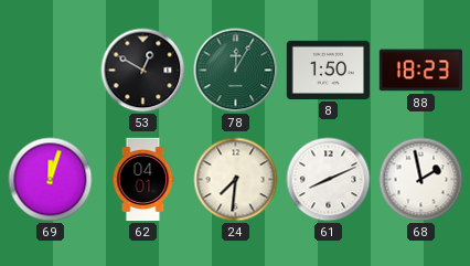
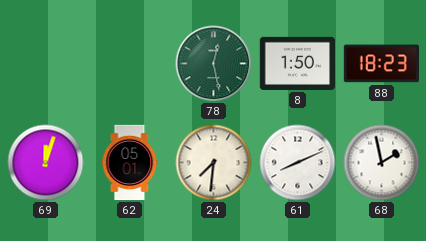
53: 12:50 -> none (143, 71)
78: 12:05 -> 12:28 (214, 64)
62: 04:01 -> 05:01 (130, 163)
